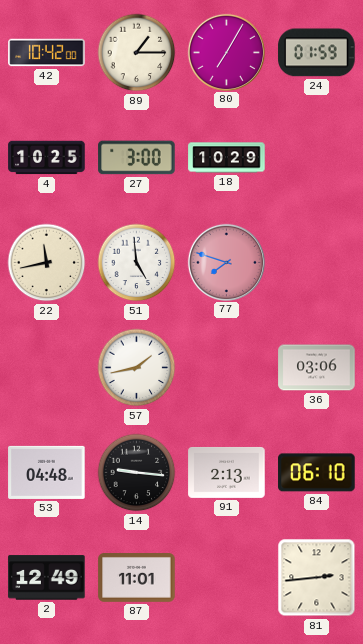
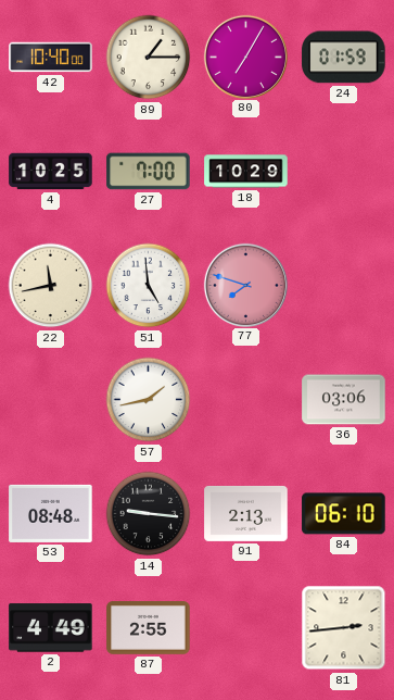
42: 10:42 -> 10:40 (51, 58)
27: 3:00 -> 7:00 (149, 172)
53: 04:48 -> 08:48 (51, 513)
2: 12:49 -> 4:49 (51, 628)
87: 11:01 -> 2:55 (149, 628)
